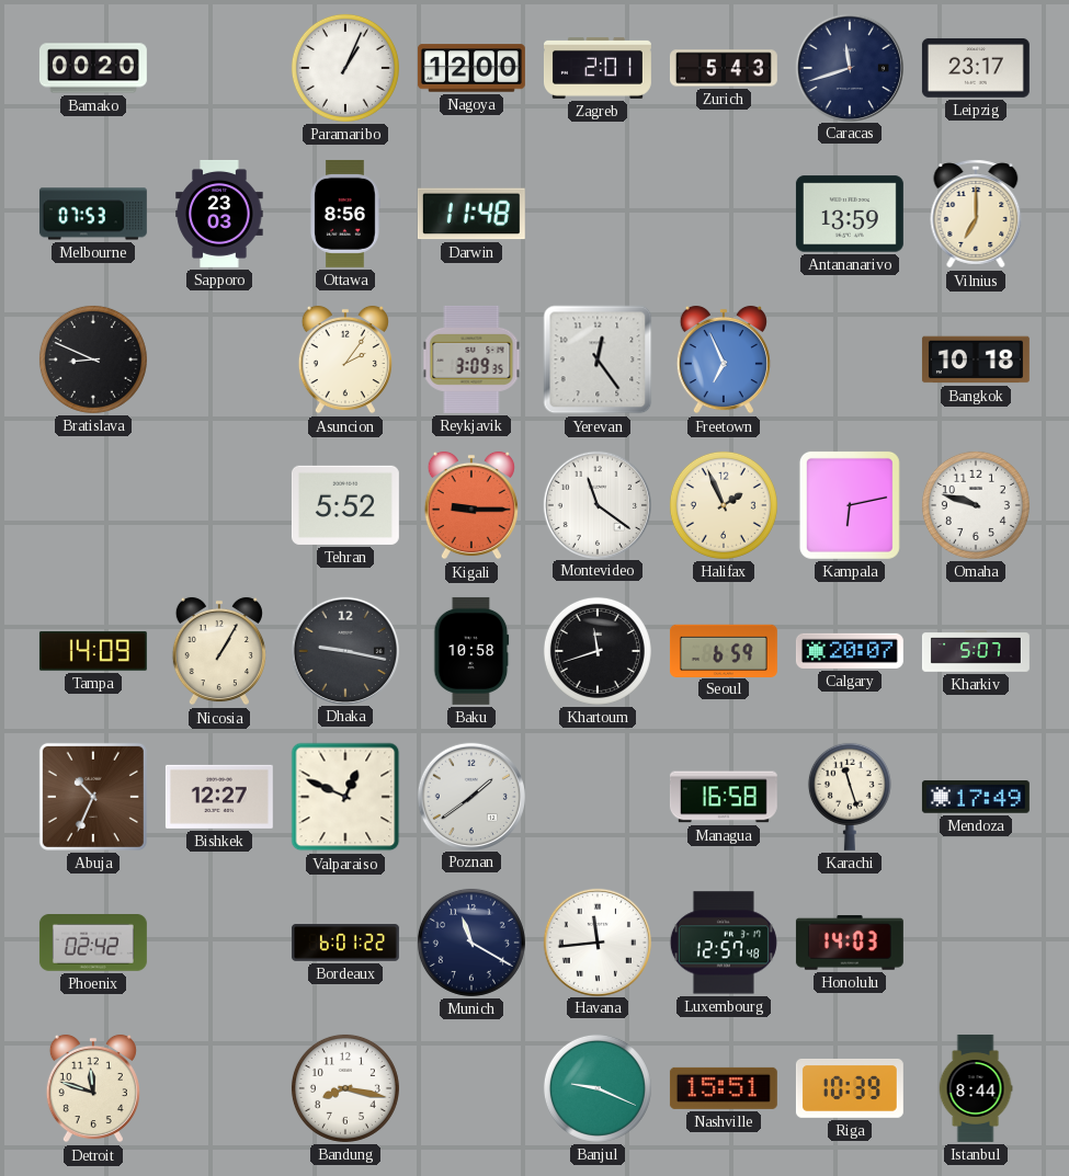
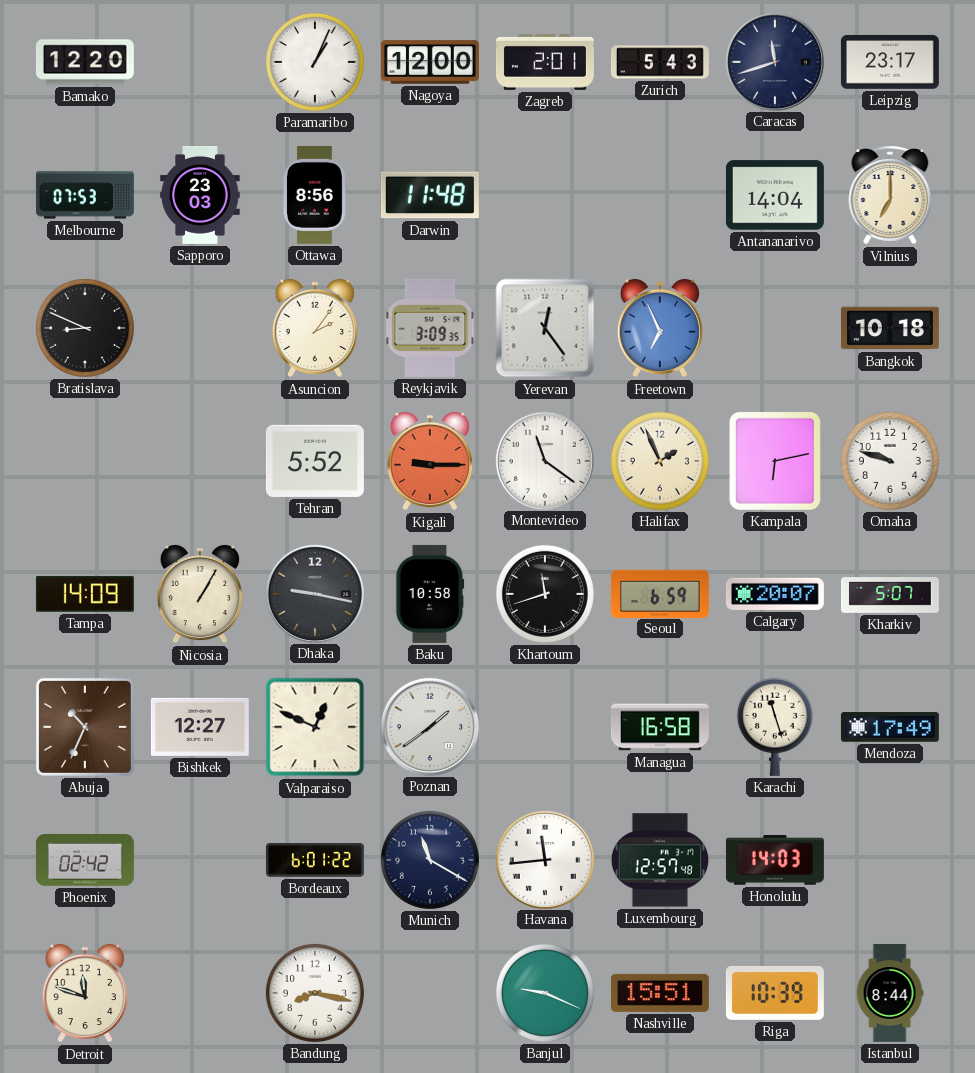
Bamako: 00:20 -> 12:20 (85, 62)
Antananarivo: 13:59 -> 14:04 (775, 195)
